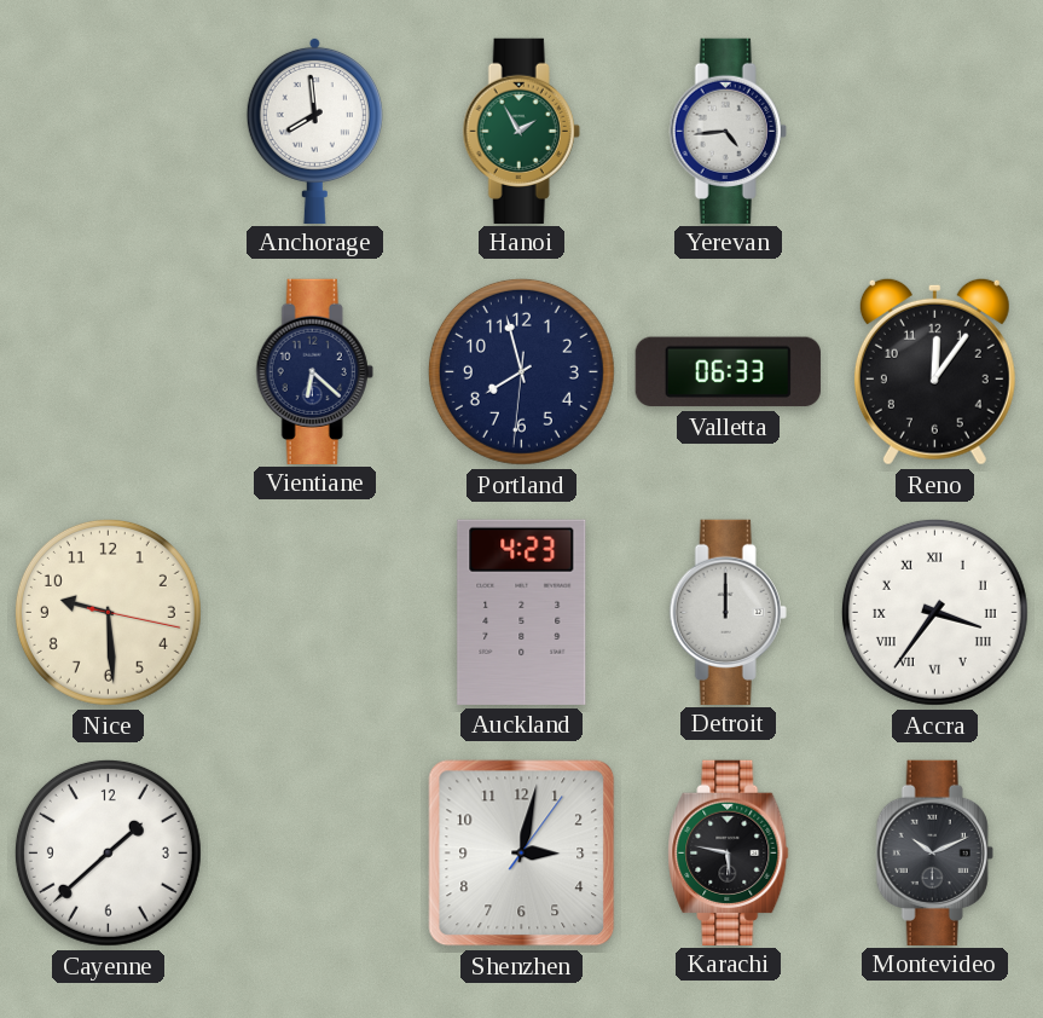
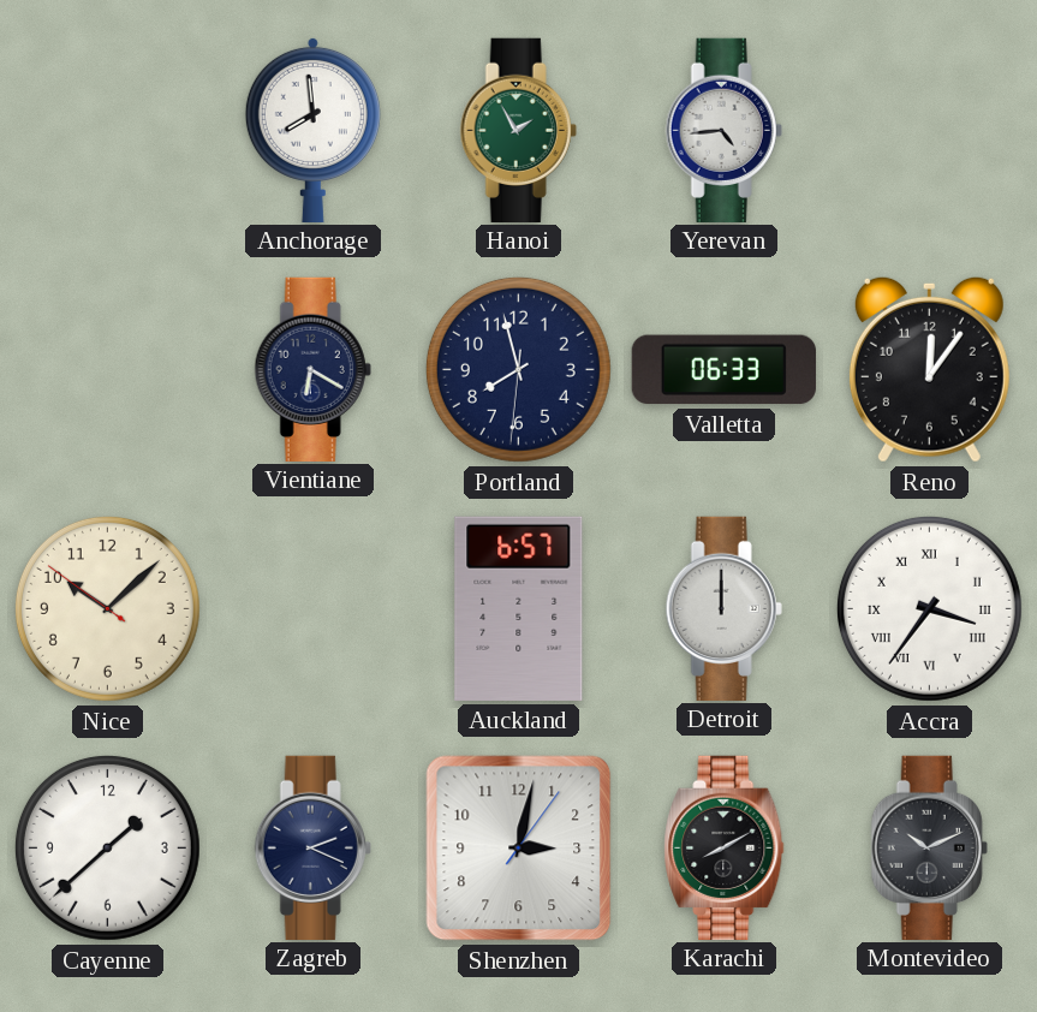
Vientiane: 6:22 -> 6:20 (312, 369)
Nice: 9:29 -> 10:07 (107, 608)
Auckland: 4:23 -> 6:57 (519, 608)
Zagreb: none -> 2:19 (312, 847)
Karachi: 5:47 -> 8:10 (725, 847)
